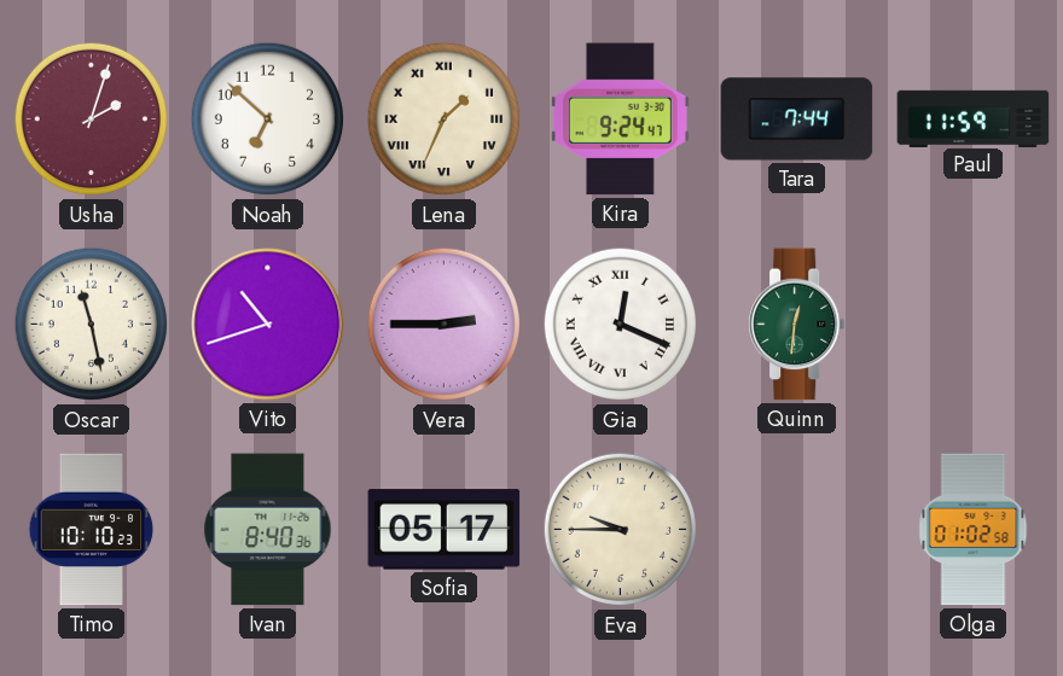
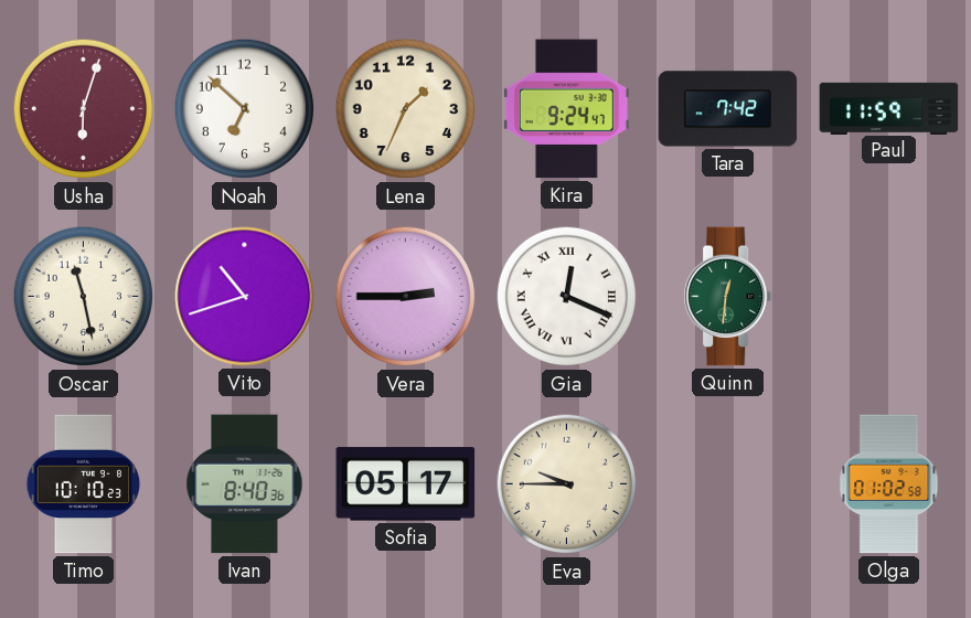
Usha: 2:03 -> 6:03 (84, 109)
Lena numerals: Roman -> Arabic (406, 109)
Tara: 7:44 -> 7:42 (728, 109)
